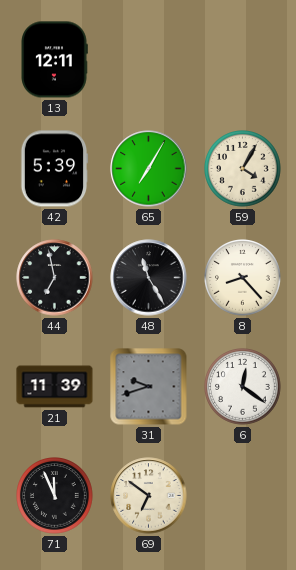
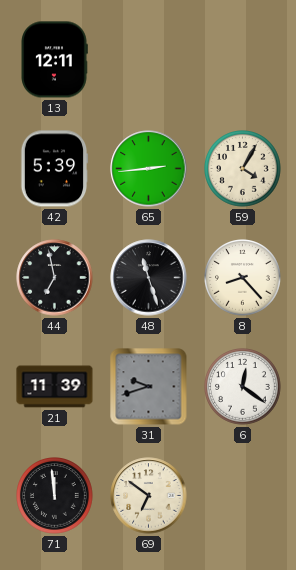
65: 7:05 -> 2:44 (149, 169)
48: 11:25 -> 11:27 (149, 278)
71: 11:56 -> 11:59 (55, 496)
